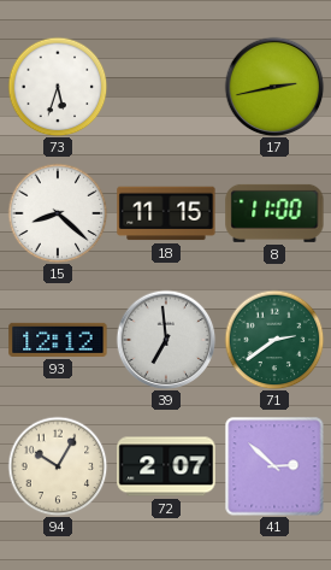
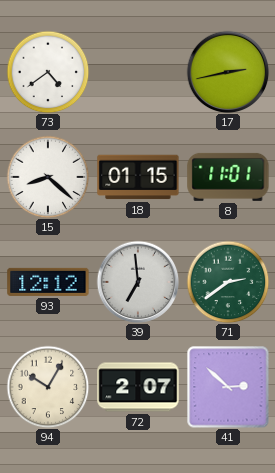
73: 5:33 -> 4:39 (48, 72)
18: 11:15 -> 01:15 (138, 177)
8: 11:00 -> 11:01 (228, 177)
